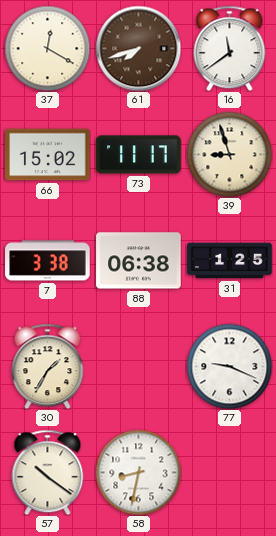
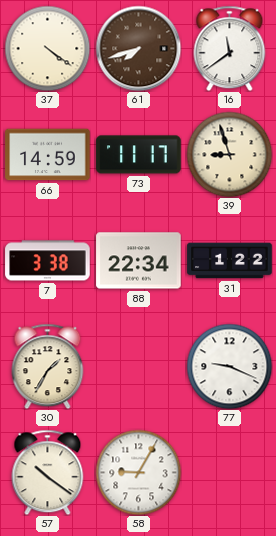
37: 12:20 -> 4:21 (47, 48)
66: 15:02 -> 14:59 (48, 155)
88: 06:38 -> 22:34 (139, 261)
31: 1:25 -> 1:22 (230, 261)
58: 8:32 -> 9:05 (138, 472)
